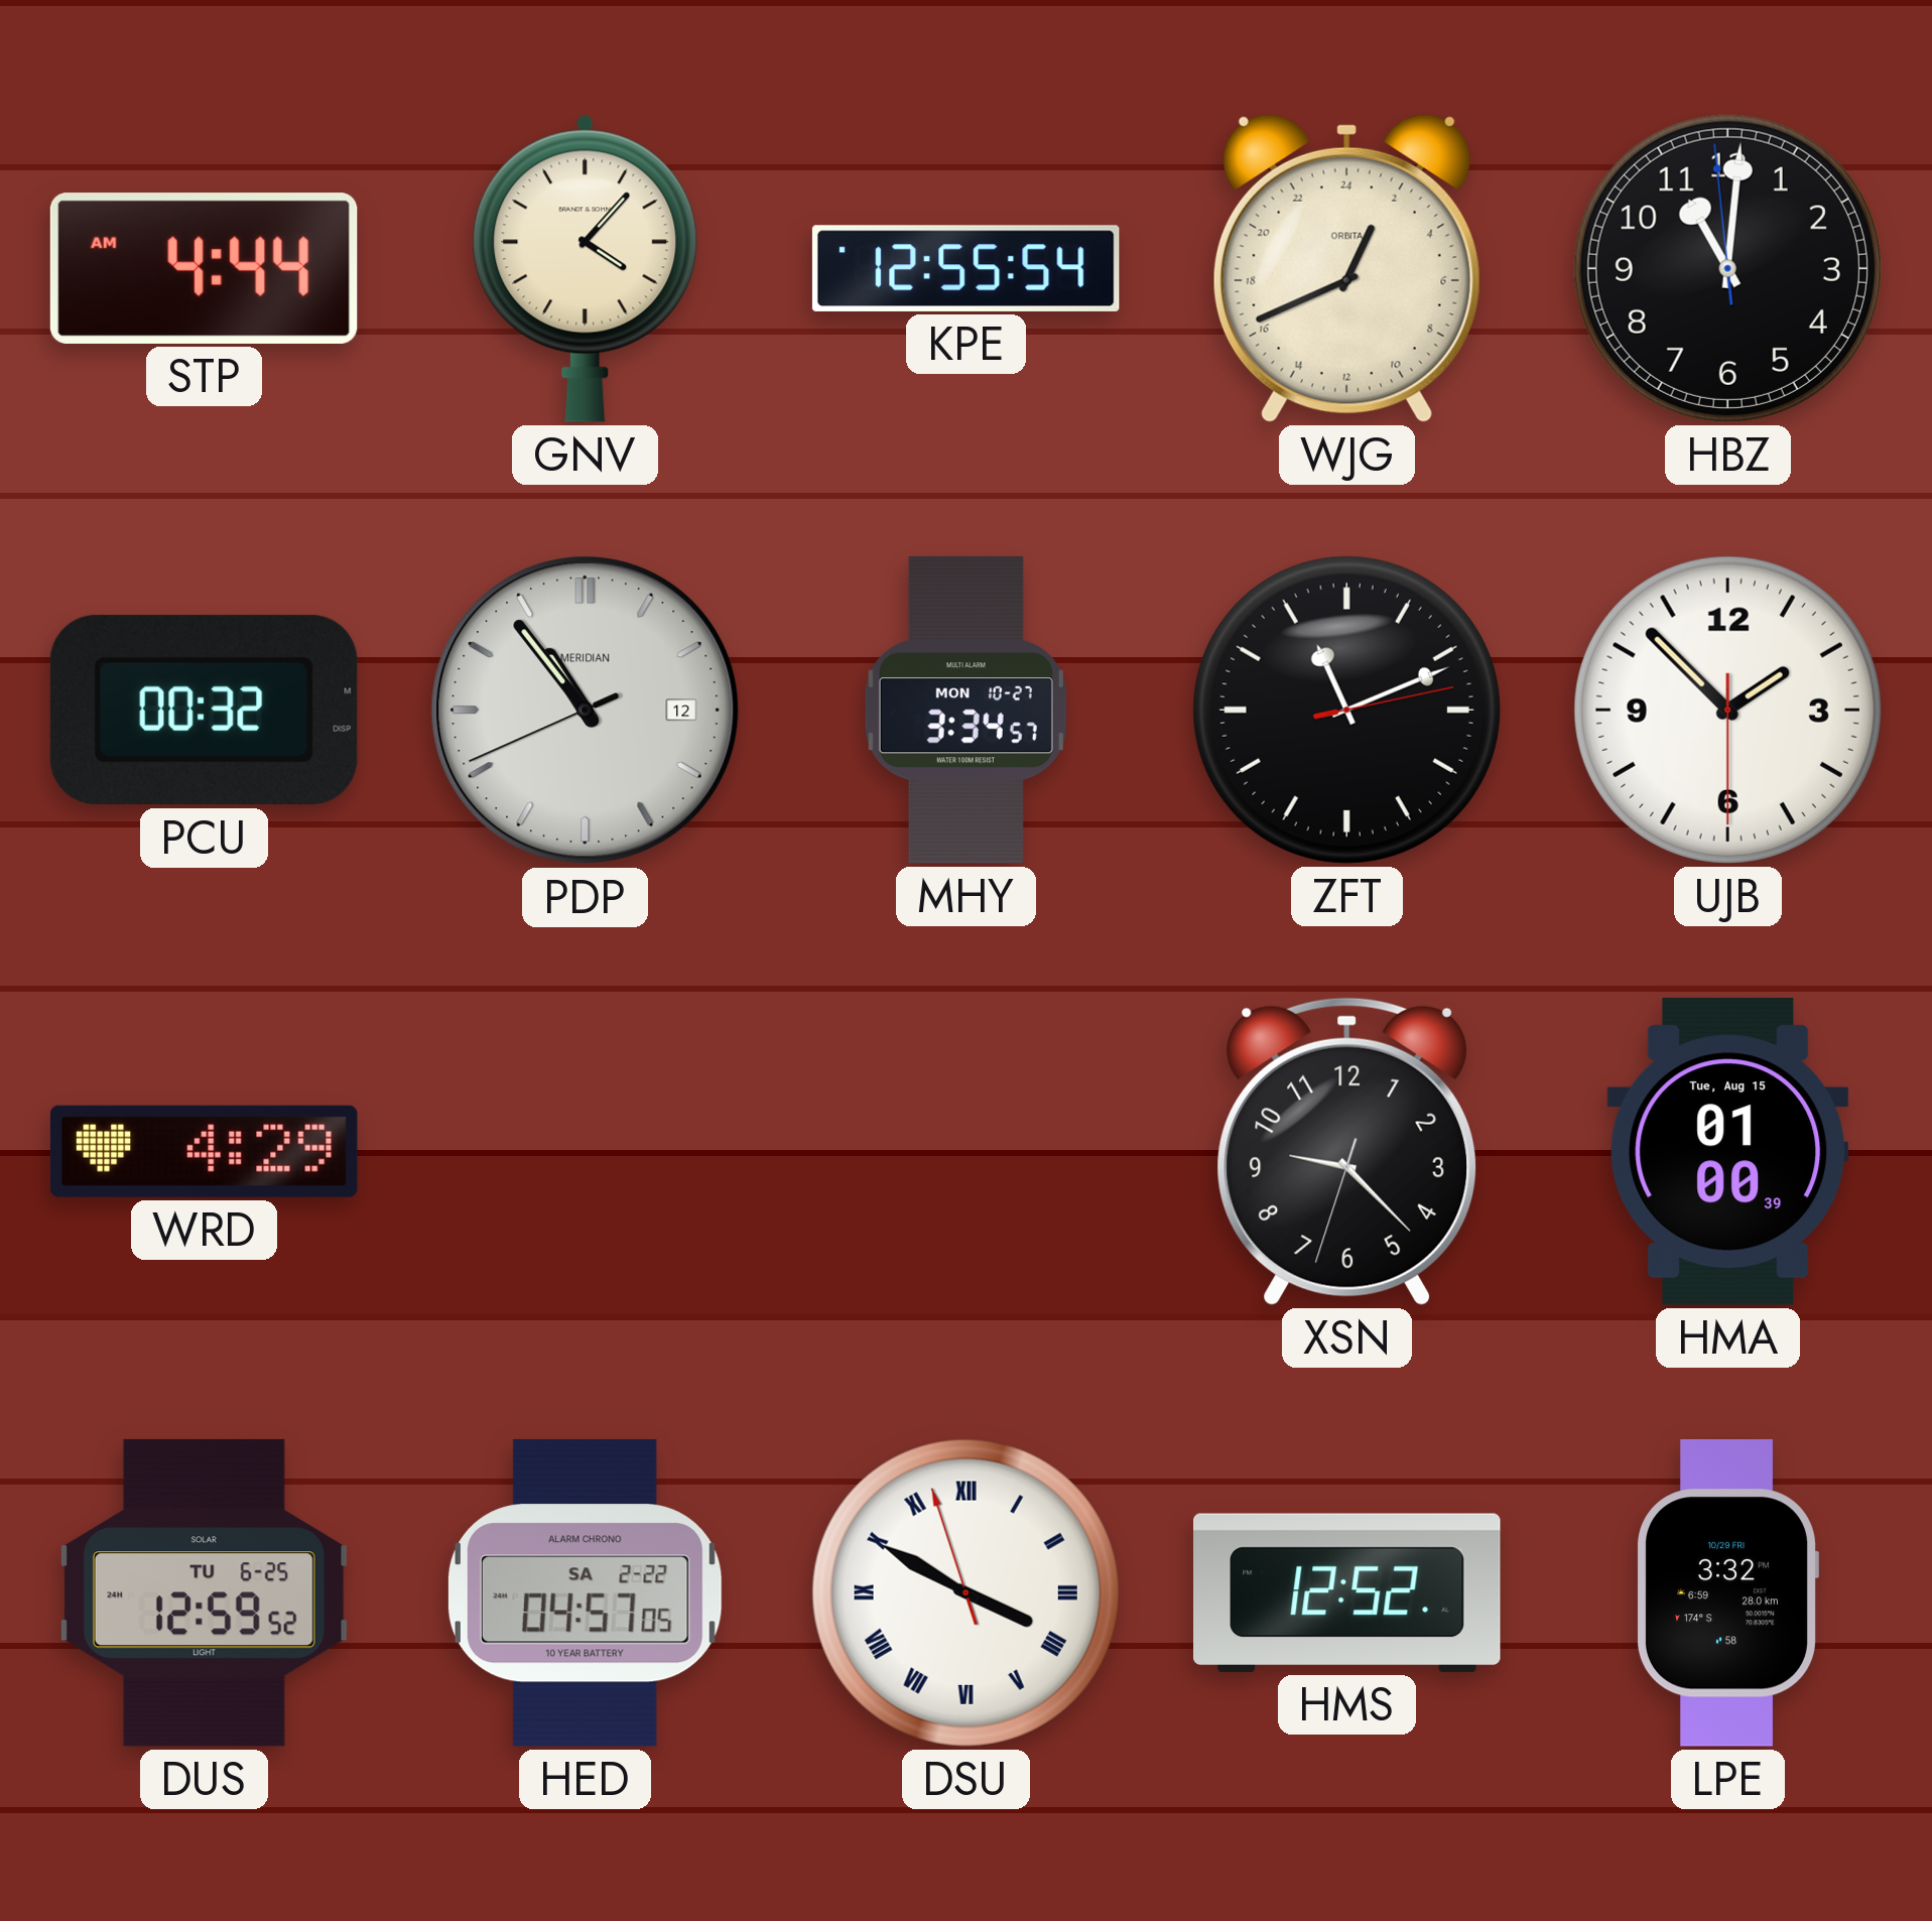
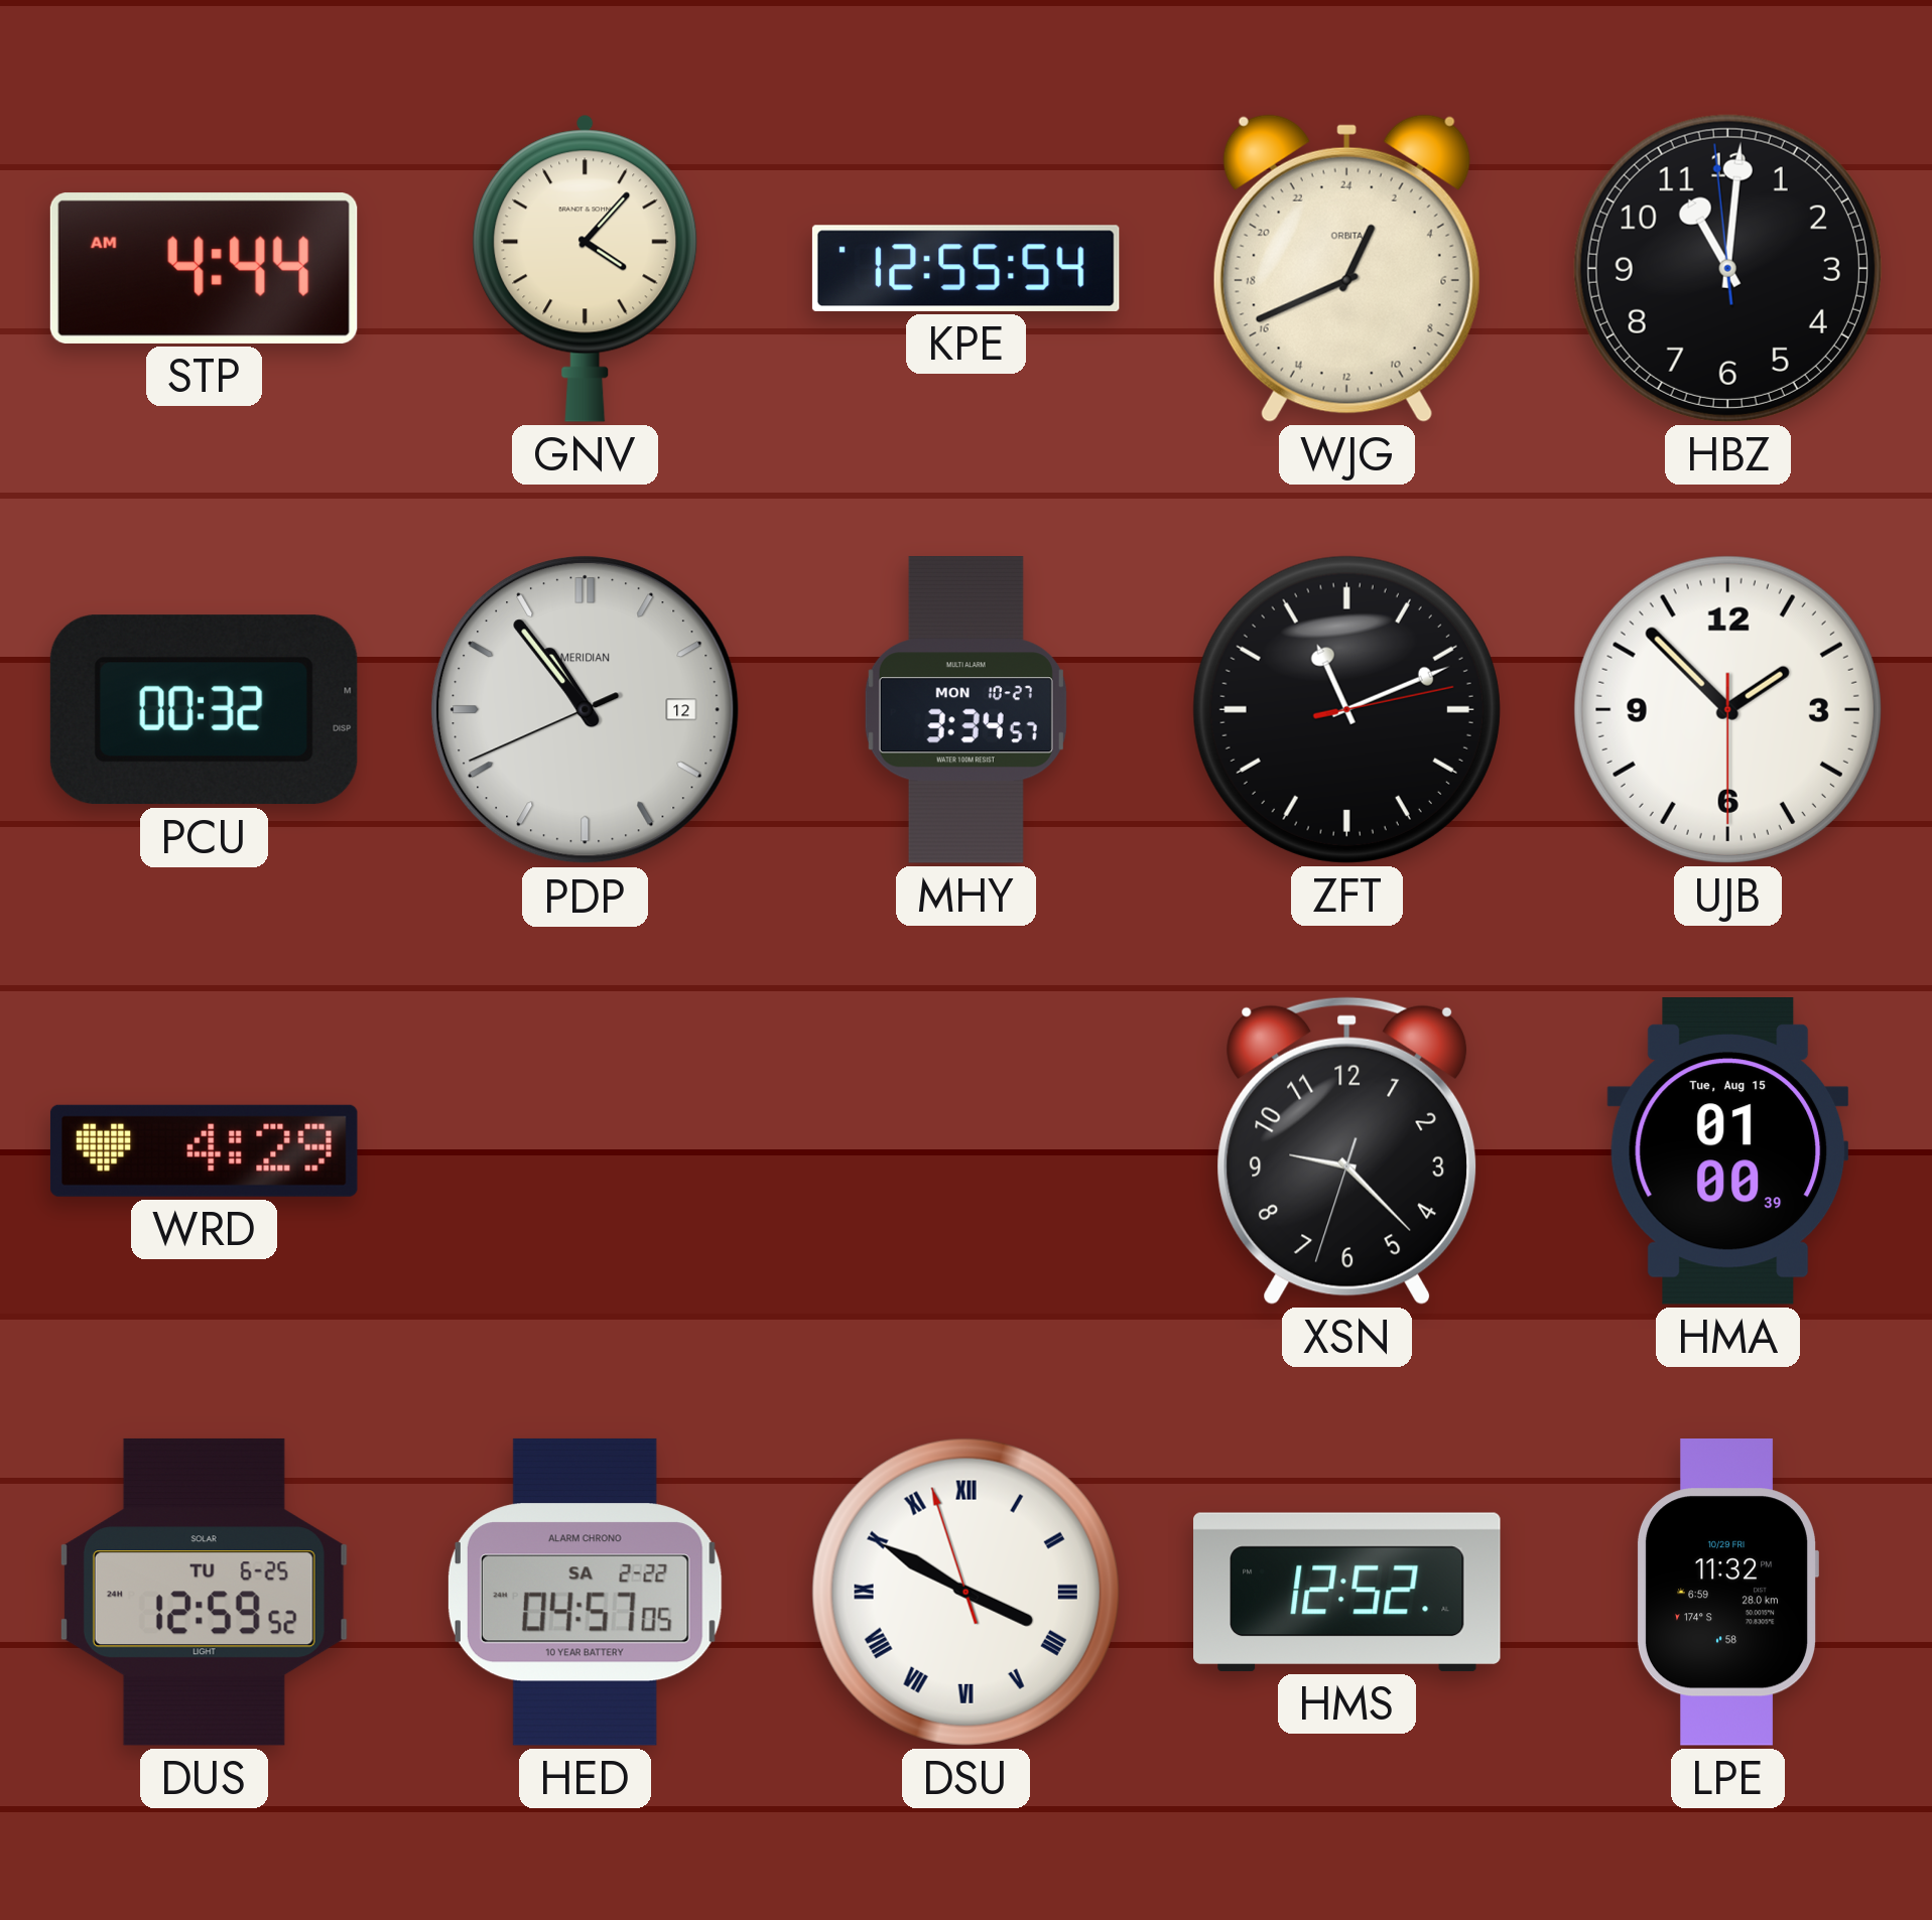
LPE: 3:32 -> 11:32 (1727, 1593)
